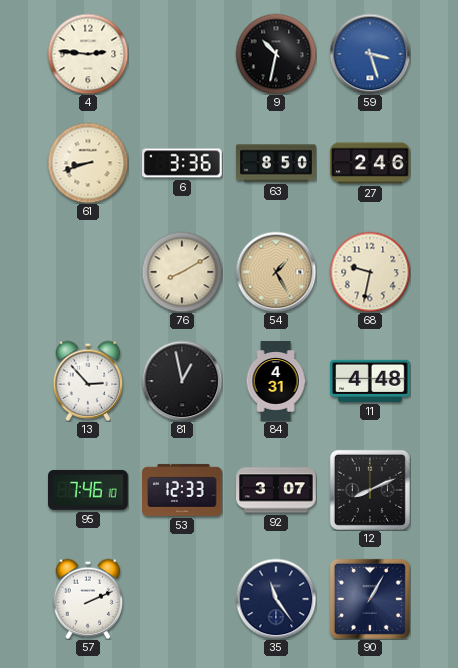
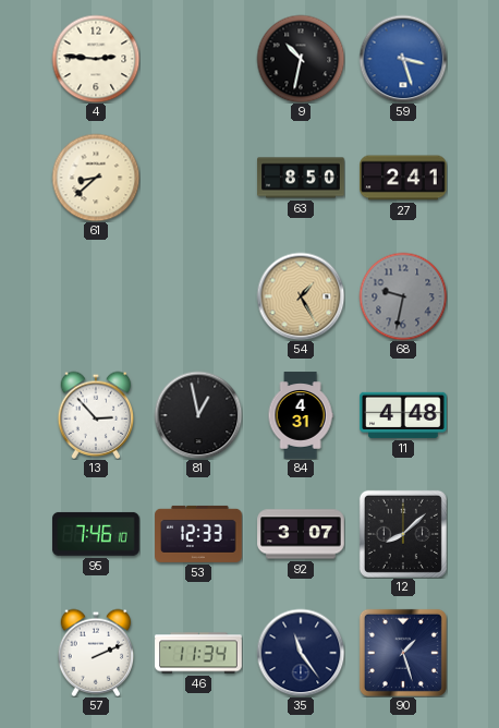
61: 8:42 -> 8:38 (96, 178)
6: 3:36 -> none (182, 163)
27: 2:46 -> 2:41 (404, 178)
76: 8:10 -> none (182, 272)
68 dial: cream -> grey (403, 296)
12: 8:11 -> 8:08 (403, 534)
46: none -> 11:34 (198, 653)
90: 1:05 -> 1:27 (403, 653)
